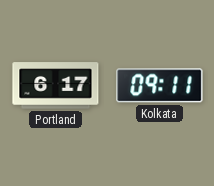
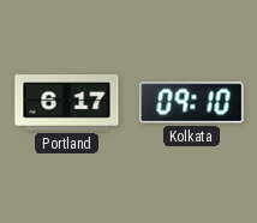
Kolkata: 09:11 -> 09:10 (192, 103)
